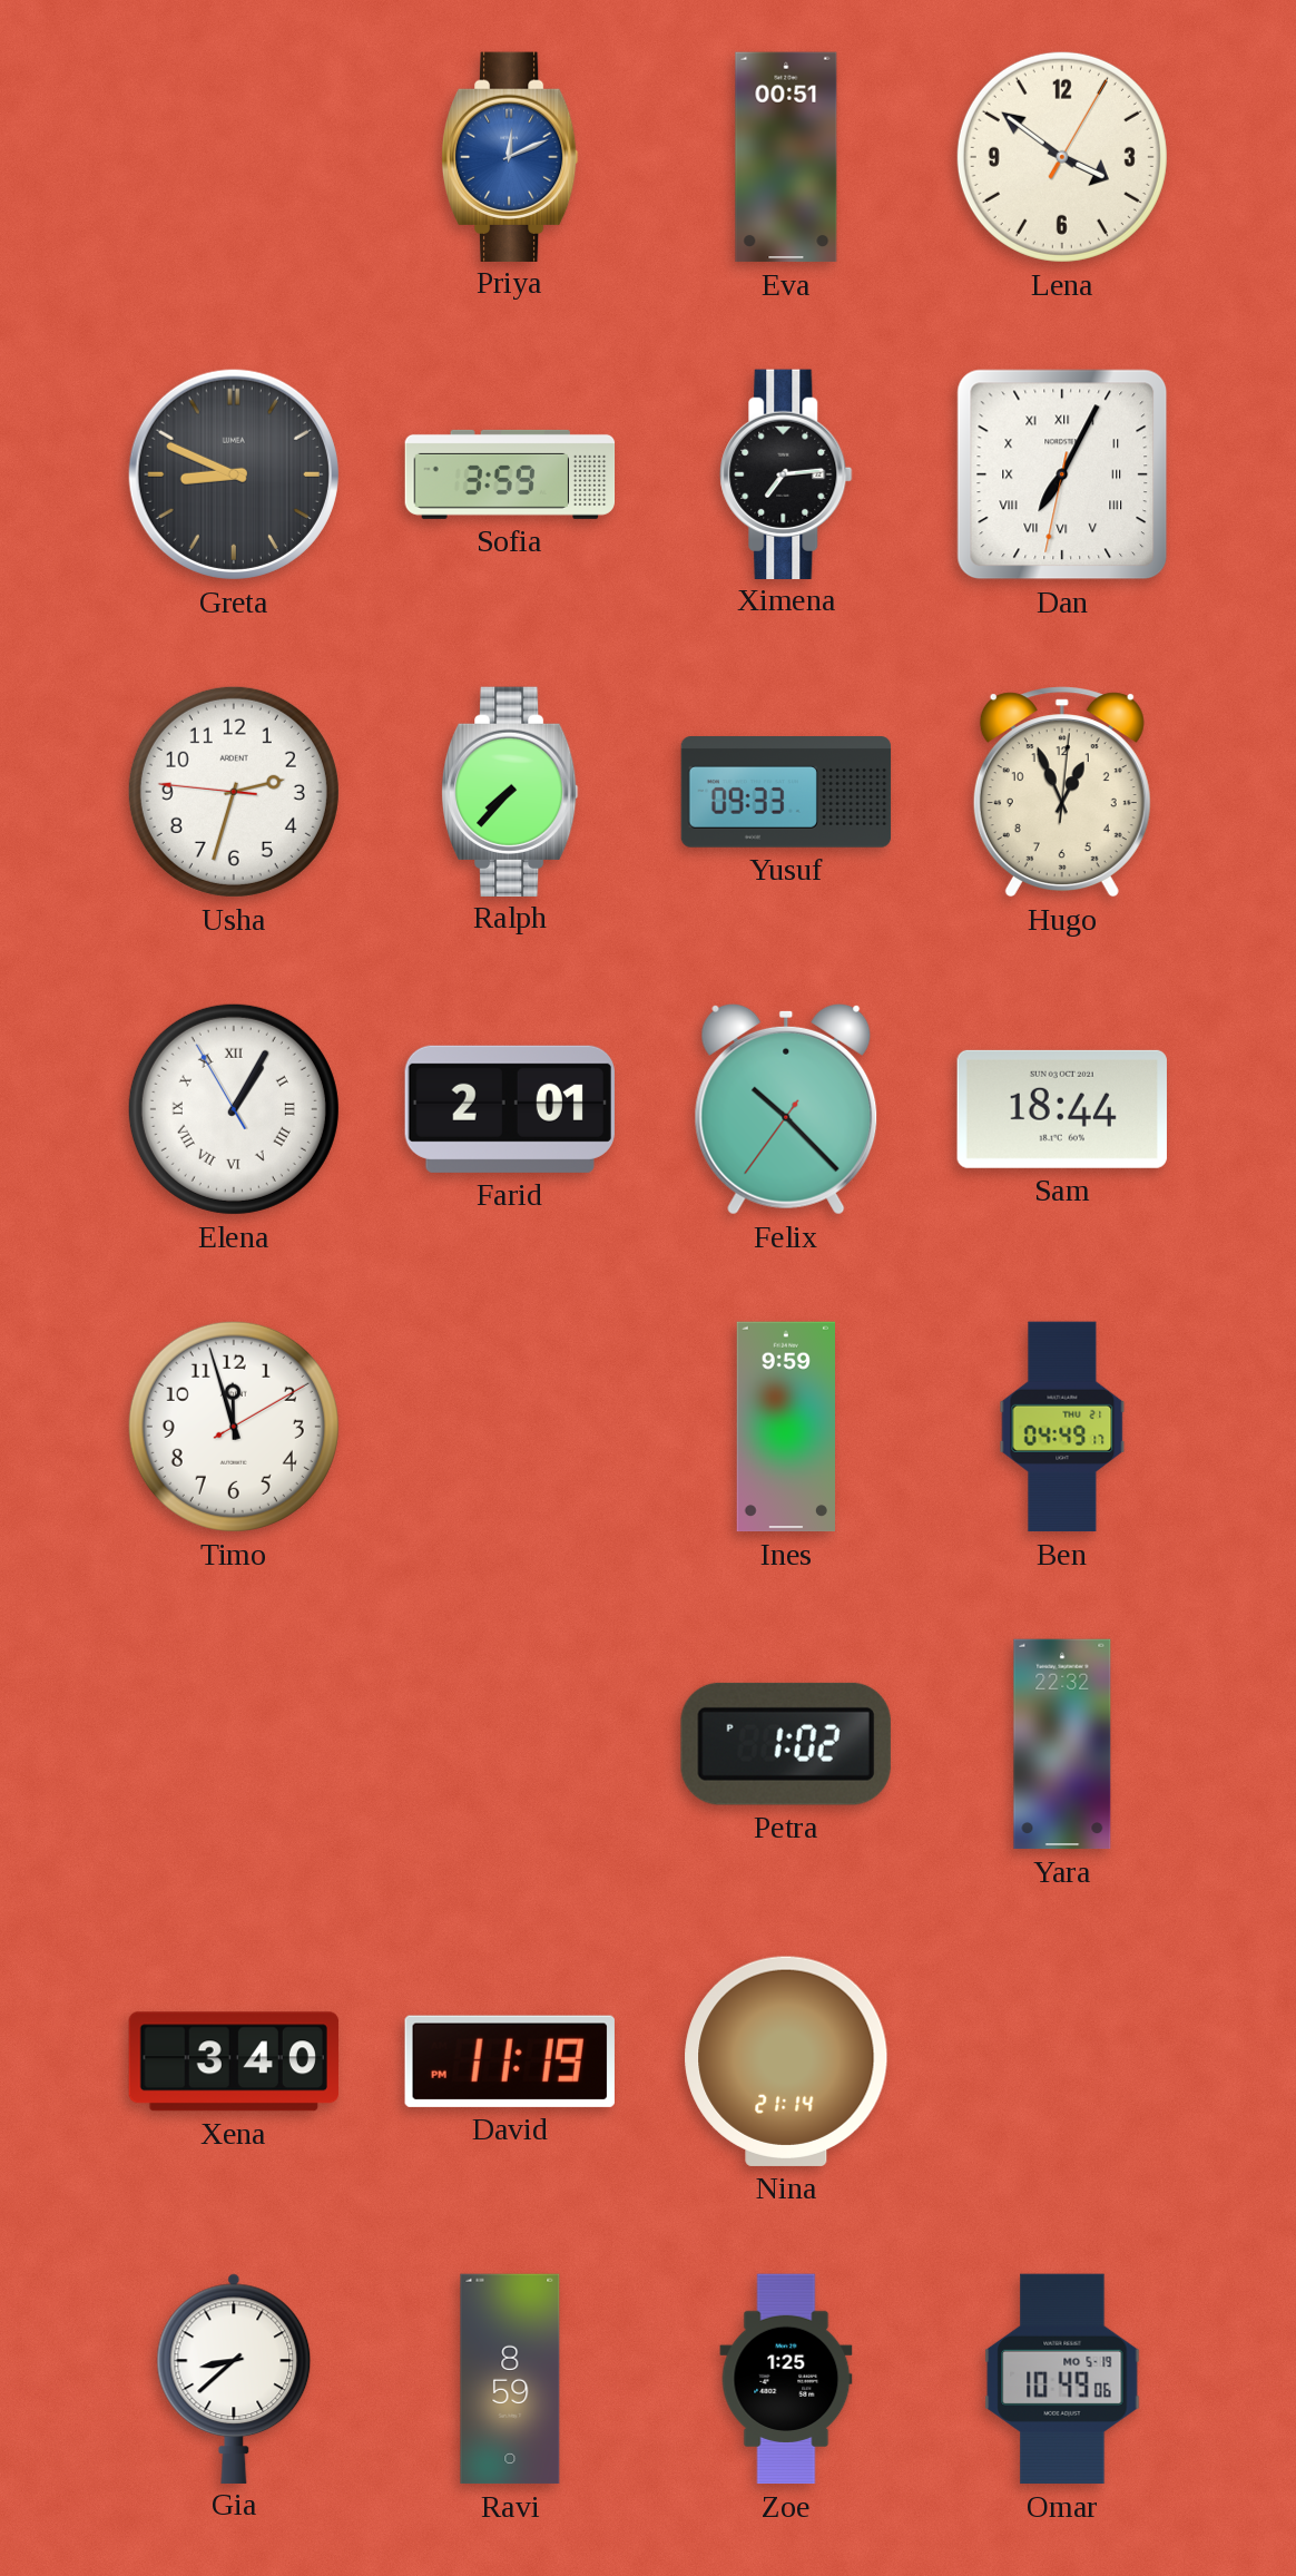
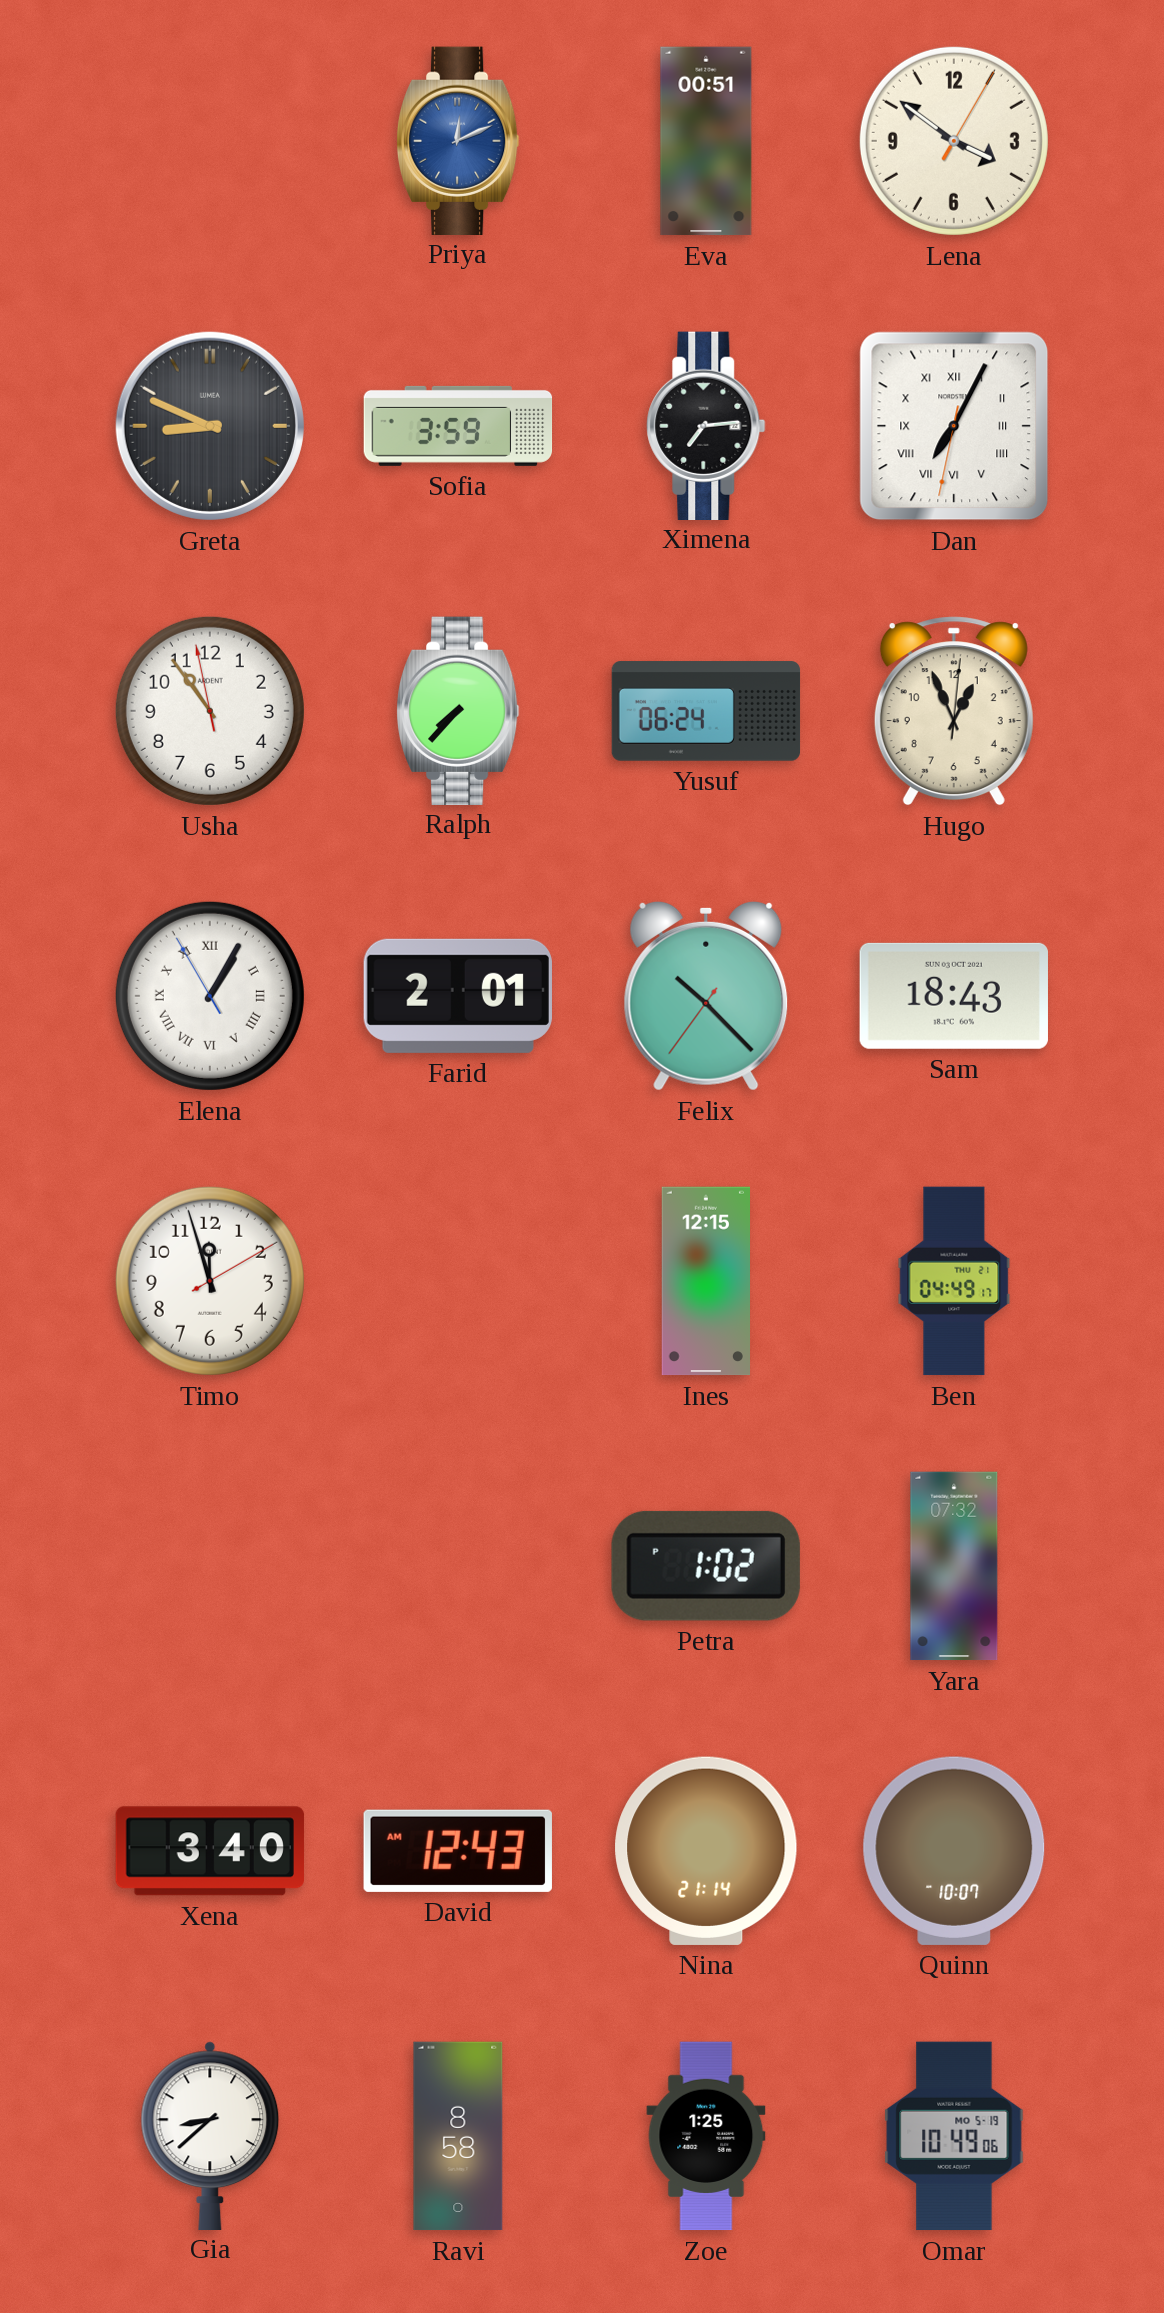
Usha: 2:32 -> 10:53 (210, 711)
Yusuf: 09:33 -> 06:24 (706, 711)
Sam: 18:44 -> 18:43 (954, 996)
Ines: 9:59 -> 12:15 (705, 1281)
Yara: 22:32 -> 07:32 (954, 1566)
David: 11:19 -> 12:43 (458, 1851)
Quinn: none -> 10:07 (954, 1851)
Ravi: 8:59 -> 8:58 (458, 2136)
